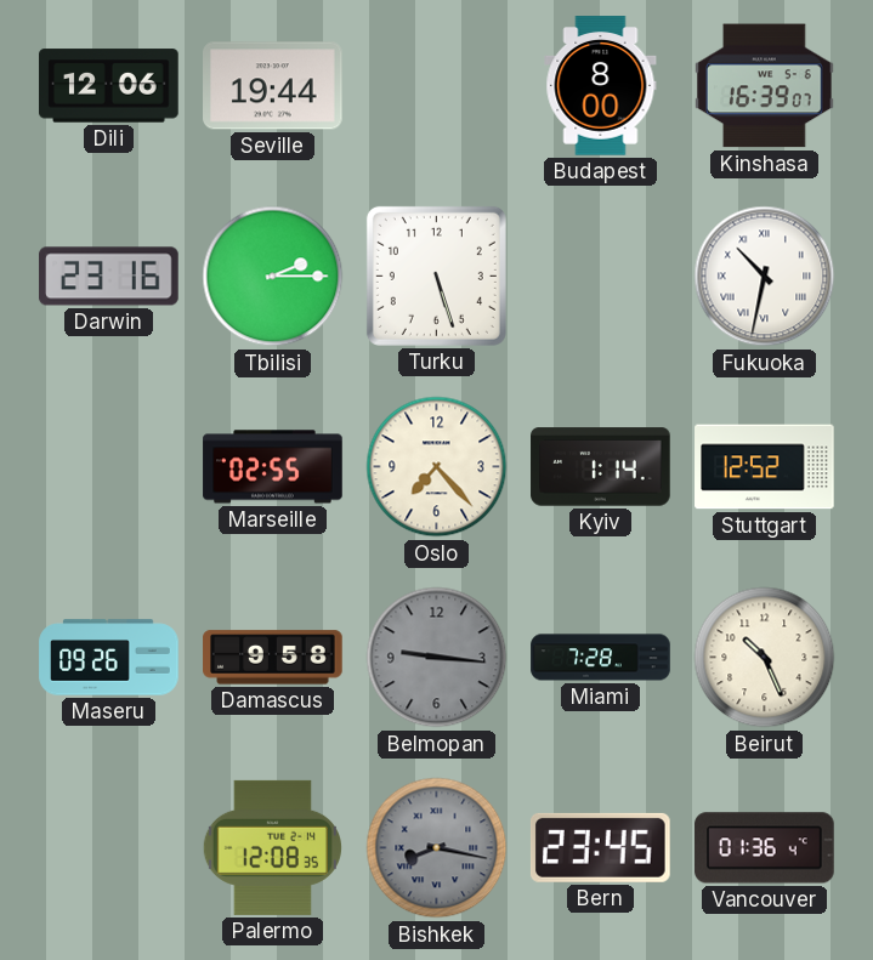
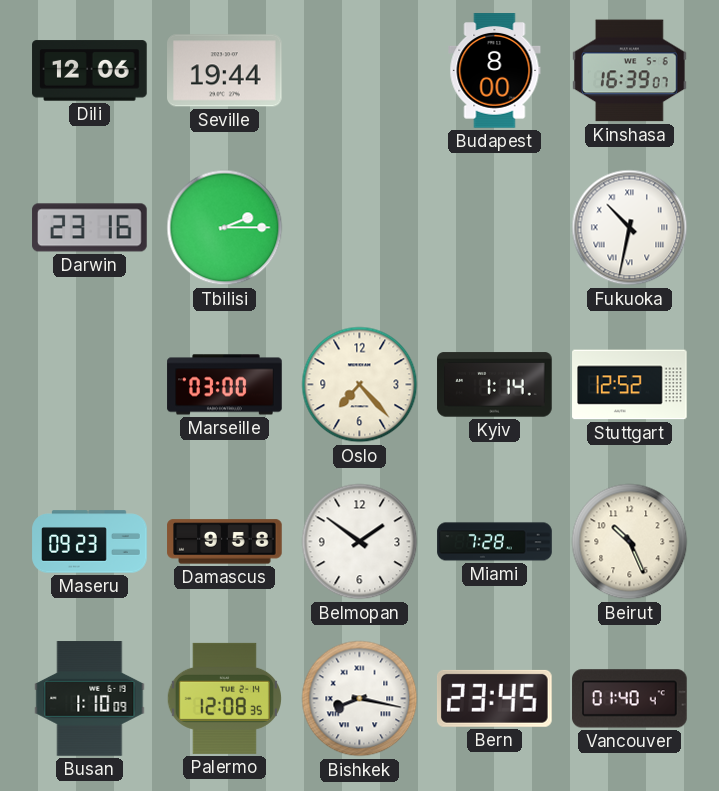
Turku: 5:27 -> none (436, 275)
Marseille: 02:55 -> 03:00 (225, 385)
Maseru: 09:26 -> 09:23 (90, 542)
Belmopan: 9:16 -> 1:51 (360, 542)
Belmopan dial: grey -> white (360, 542)
Busan: none -> 1:10 (90, 699)
Bishkek dial: grey -> white (360, 699)
Vancouver: 01:36 -> 01:40 (630, 699)
